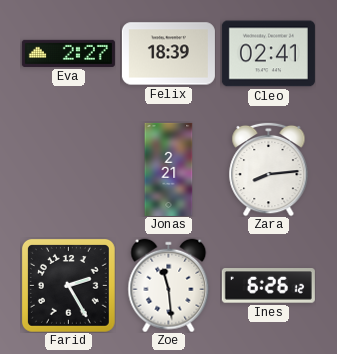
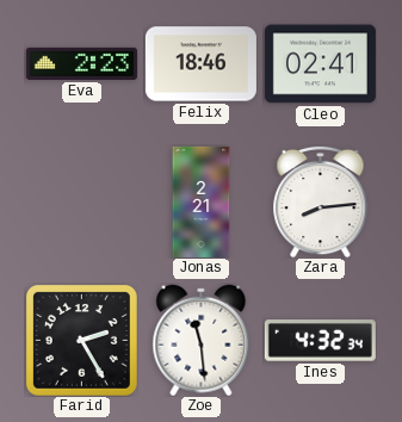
Eva: 2:27 -> 2:23 (81, 63)
Felix: 18:39 -> 18:46 (200, 64)
Ines: 6:26 -> 4:32 (320, 341)
